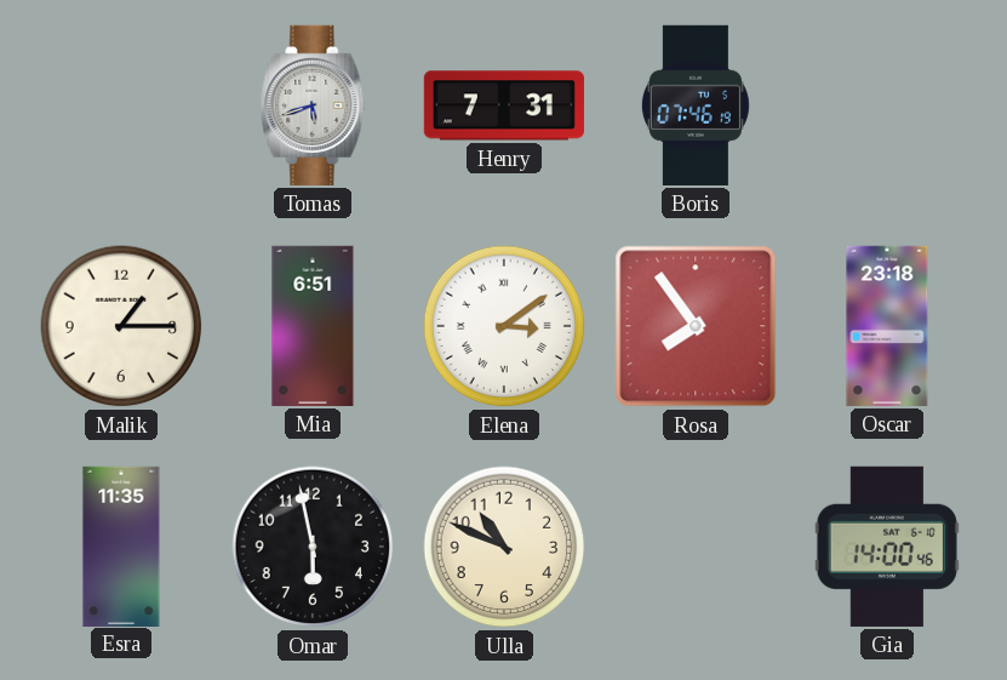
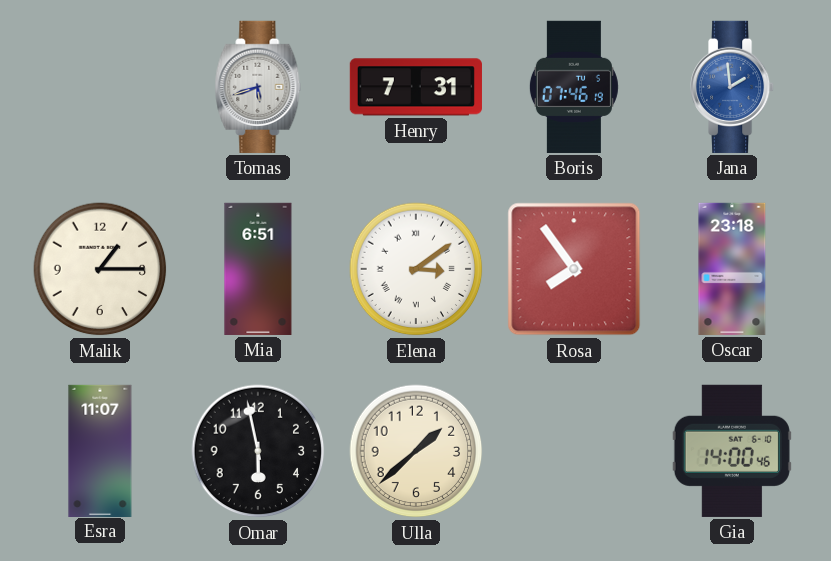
Jana: none -> 1:59 (733, 87)
Esra: 11:35 -> 11:07 (100, 450)
Ulla: 10:49 -> 1:38 (416, 451)
